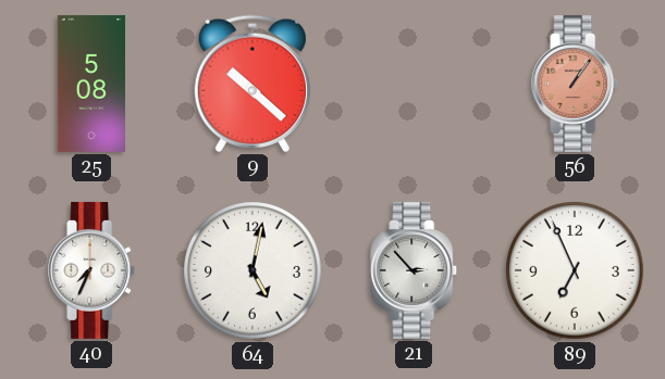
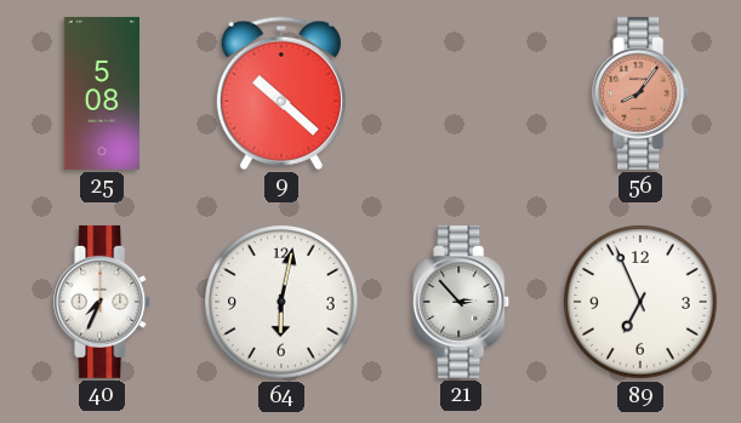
56: 1:06 -> 8:06 (642, 93)
64: 5:02 -> 6:02 (281, 302)
